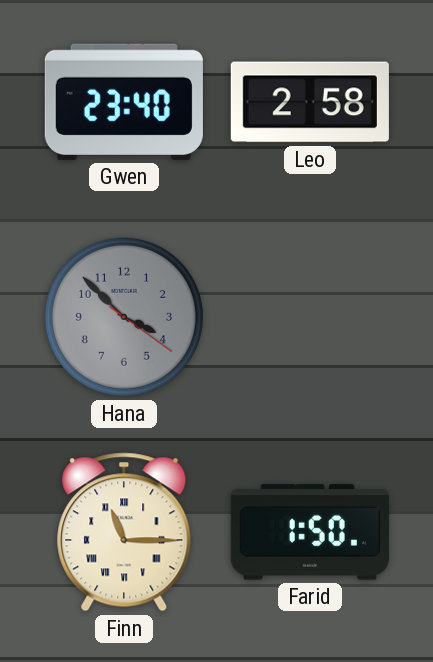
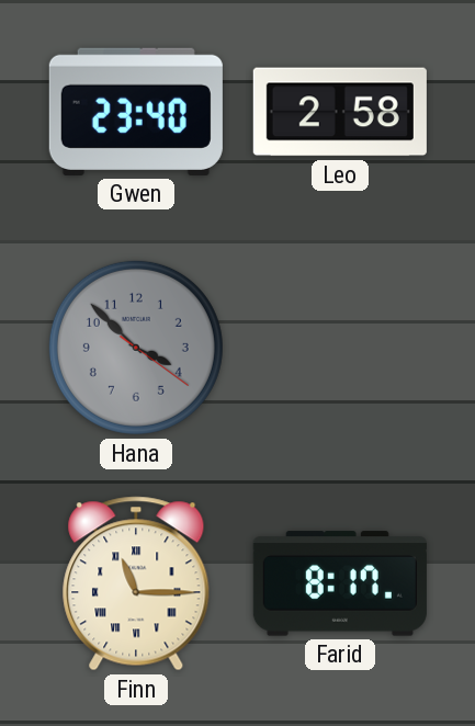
Farid: 1:50 -> 8:17 (340, 583)
